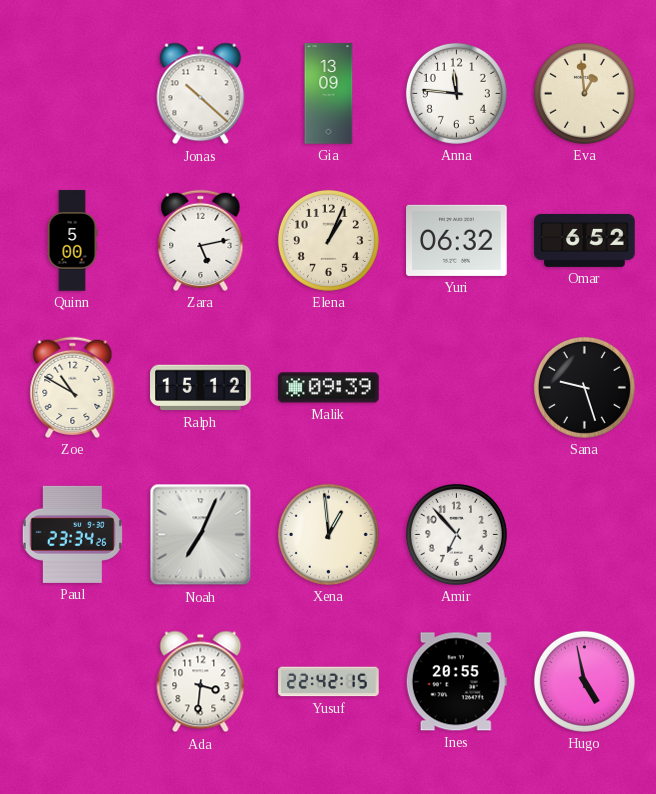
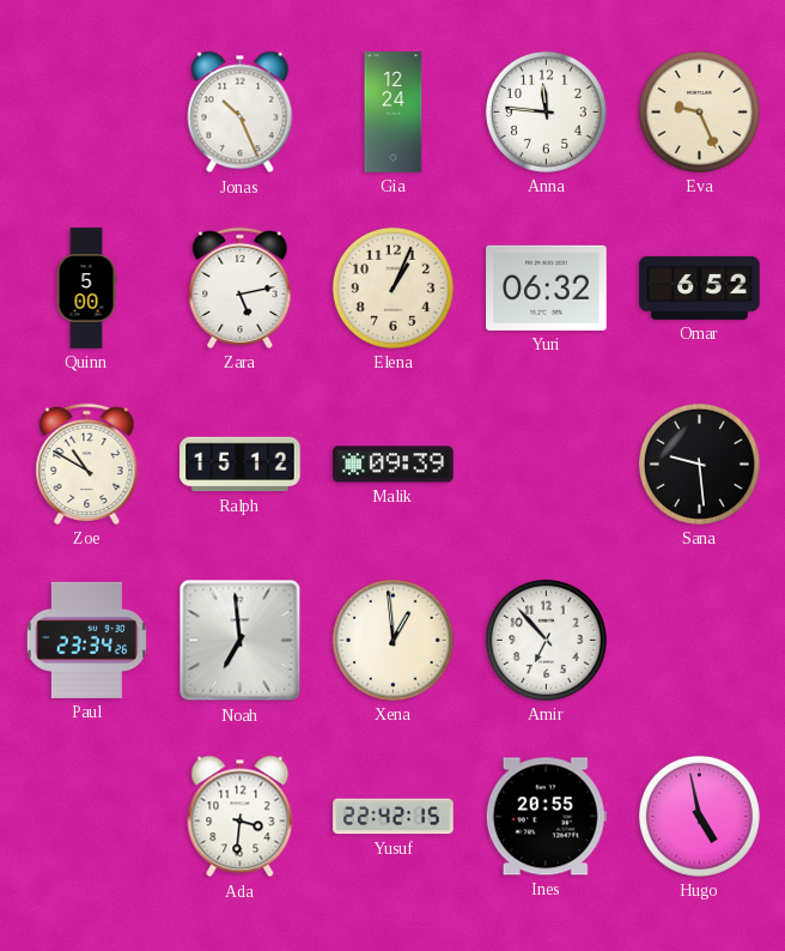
Jonas: 10:22 -> 10:26 (241, 113)
Gia: 13:09 -> 12:24 (394, 113)
Eva: 12:59 -> 9:26 (699, 111)
Sana: 9:27 -> 9:29 (699, 464)
Noah: 7:04 -> 6:59 (241, 641)
